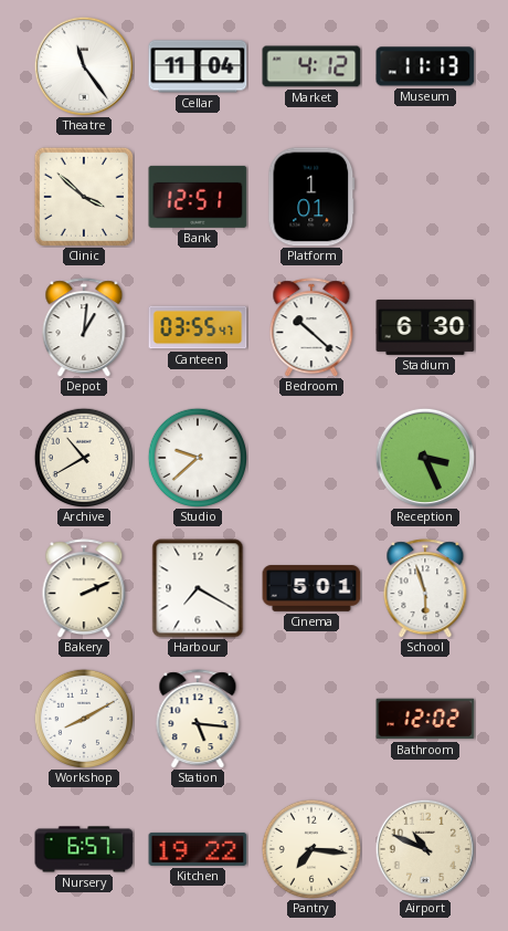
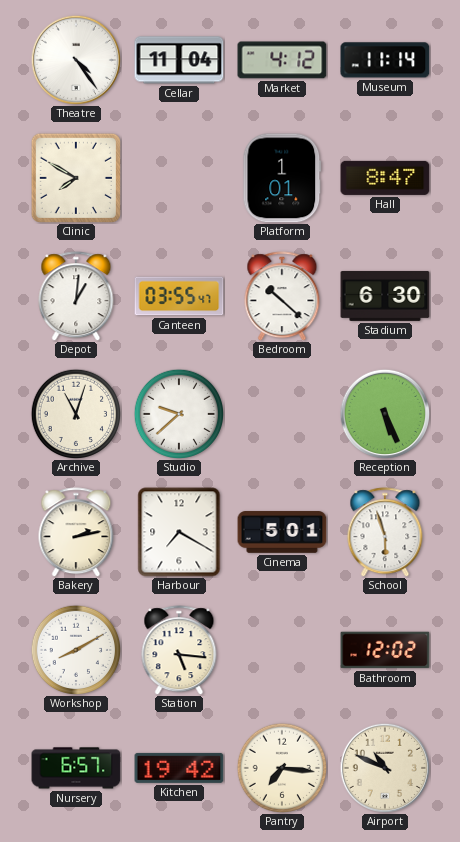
Theatre: 11:24 -> 4:24 (75, 59)
Museum: 11:13 -> 11:14 (385, 60)
Clinic: 3:52 -> 7:50 (76, 178)
Bank: 12:51 -> none (198, 197)
Hall: none -> 8:47 (385, 178)
Archive: 10:40 -> 11:03 (75, 413)
Reception: 3:26 -> 5:26 (384, 413)
Bakery: 2:11 -> 2:13 (76, 532)
Kitchen: 19:22 -> 19:42 (179, 768)
